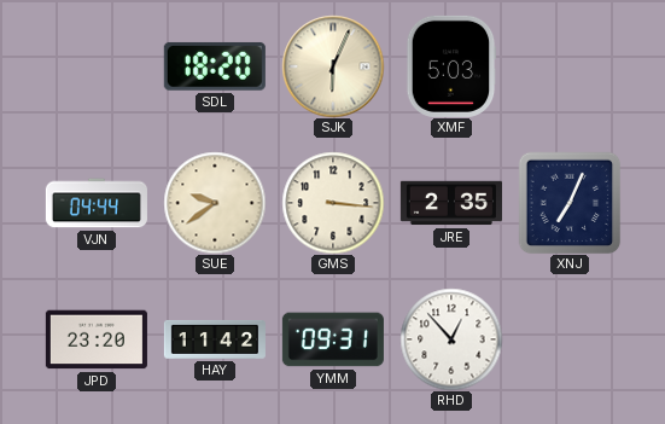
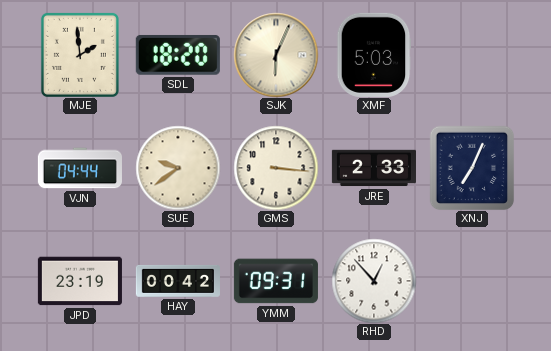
MJE: none -> 1:59 (80, 55)
JRE: 2:35 -> 2:33 (374, 168)
JPD: 23:20 -> 23:19 (80, 281)
HAY: 11:42 -> 00:42 (178, 281)
